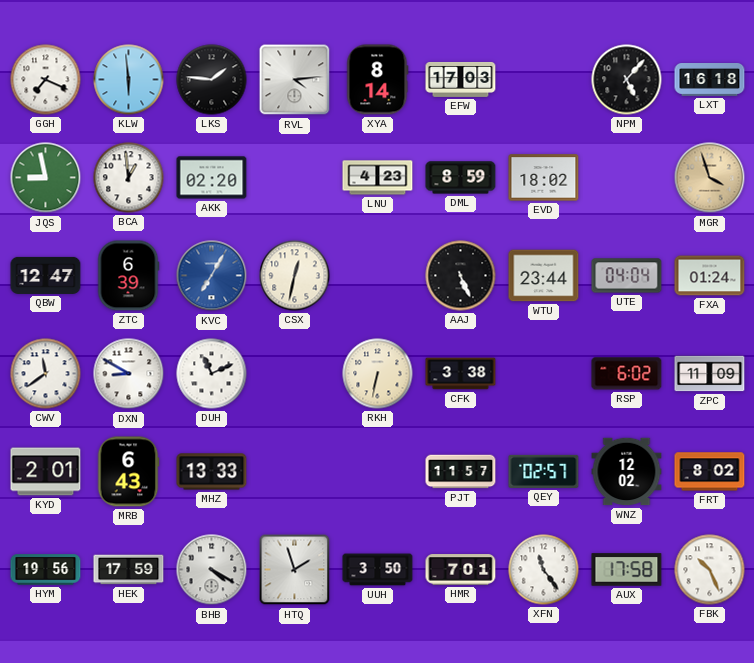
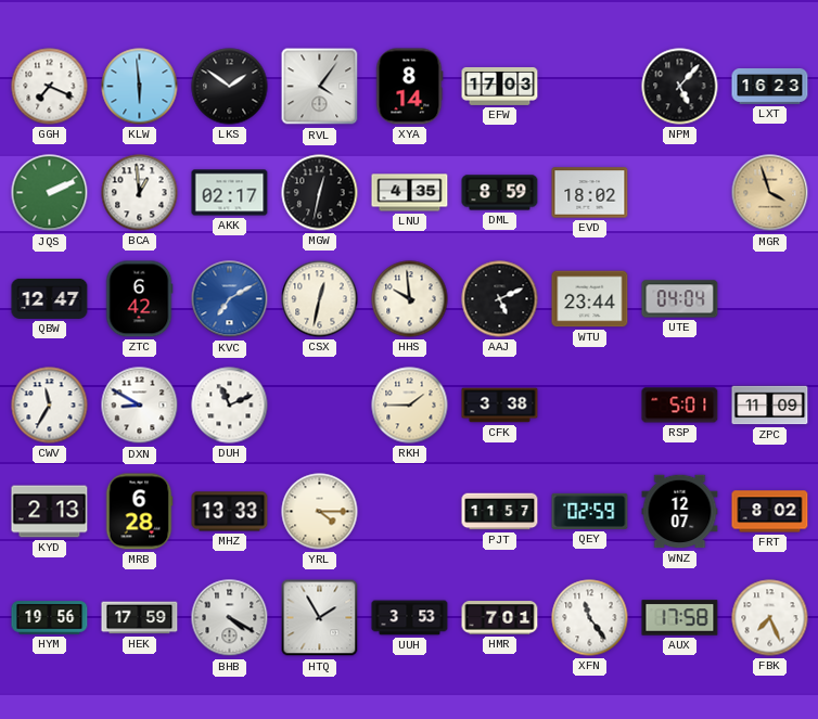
LKS: 1:46 -> 1:51 (230, 87)
RVL: 4:14 -> 4:06 (320, 87)
LXT: 16:18 -> 16:23 (770, 87)
JQS: 8:58 -> 2:11 (50, 193)
AKK: 02:20 -> 02:17 (230, 193)
MGW: none -> 12:32 (320, 193)
LNU: 4:23 -> 4:35 (410, 193)
ZTC: 6:39 -> 6:42 (139, 299)
KVC: 7:05 -> 7:10 (230, 299)
HHS: none -> 9:59 (410, 299)
AAJ: 5:26 -> 5:11 (500, 299)
FXA: 01:24 -> none (710, 276)
CWV: 11:39 -> 11:35 (50, 406)
RKH: 6:32 -> 1:45 (410, 406)
RSP: 6:02 -> 5:01 (680, 406)
KYD: 2:01 -> 2:13 (50, 512)
MRB: 6:43 -> 6:28 (139, 512)
YRL: none -> 4:15 (320, 512)
QEY: 02:57 -> 02:59 (590, 511)
WNZ: 12:02 -> 12:07 (680, 512)
HTQ: 1:57 -> 1:55 (320, 618)
UUH: 3:50 -> 3:53 (410, 618)
FBK: 10:26 -> 7:26 (770, 618)
